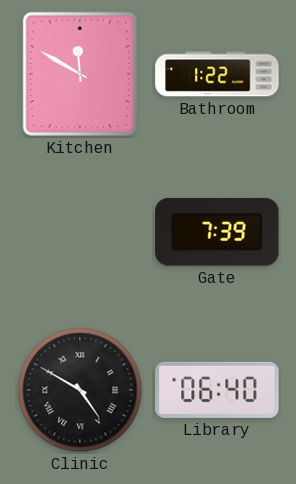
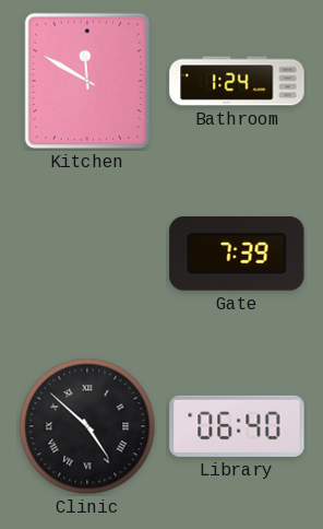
Bathroom: 1:22 -> 1:24 (237, 81)
Clinic: 4:50 -> 4:52 (87, 426)
